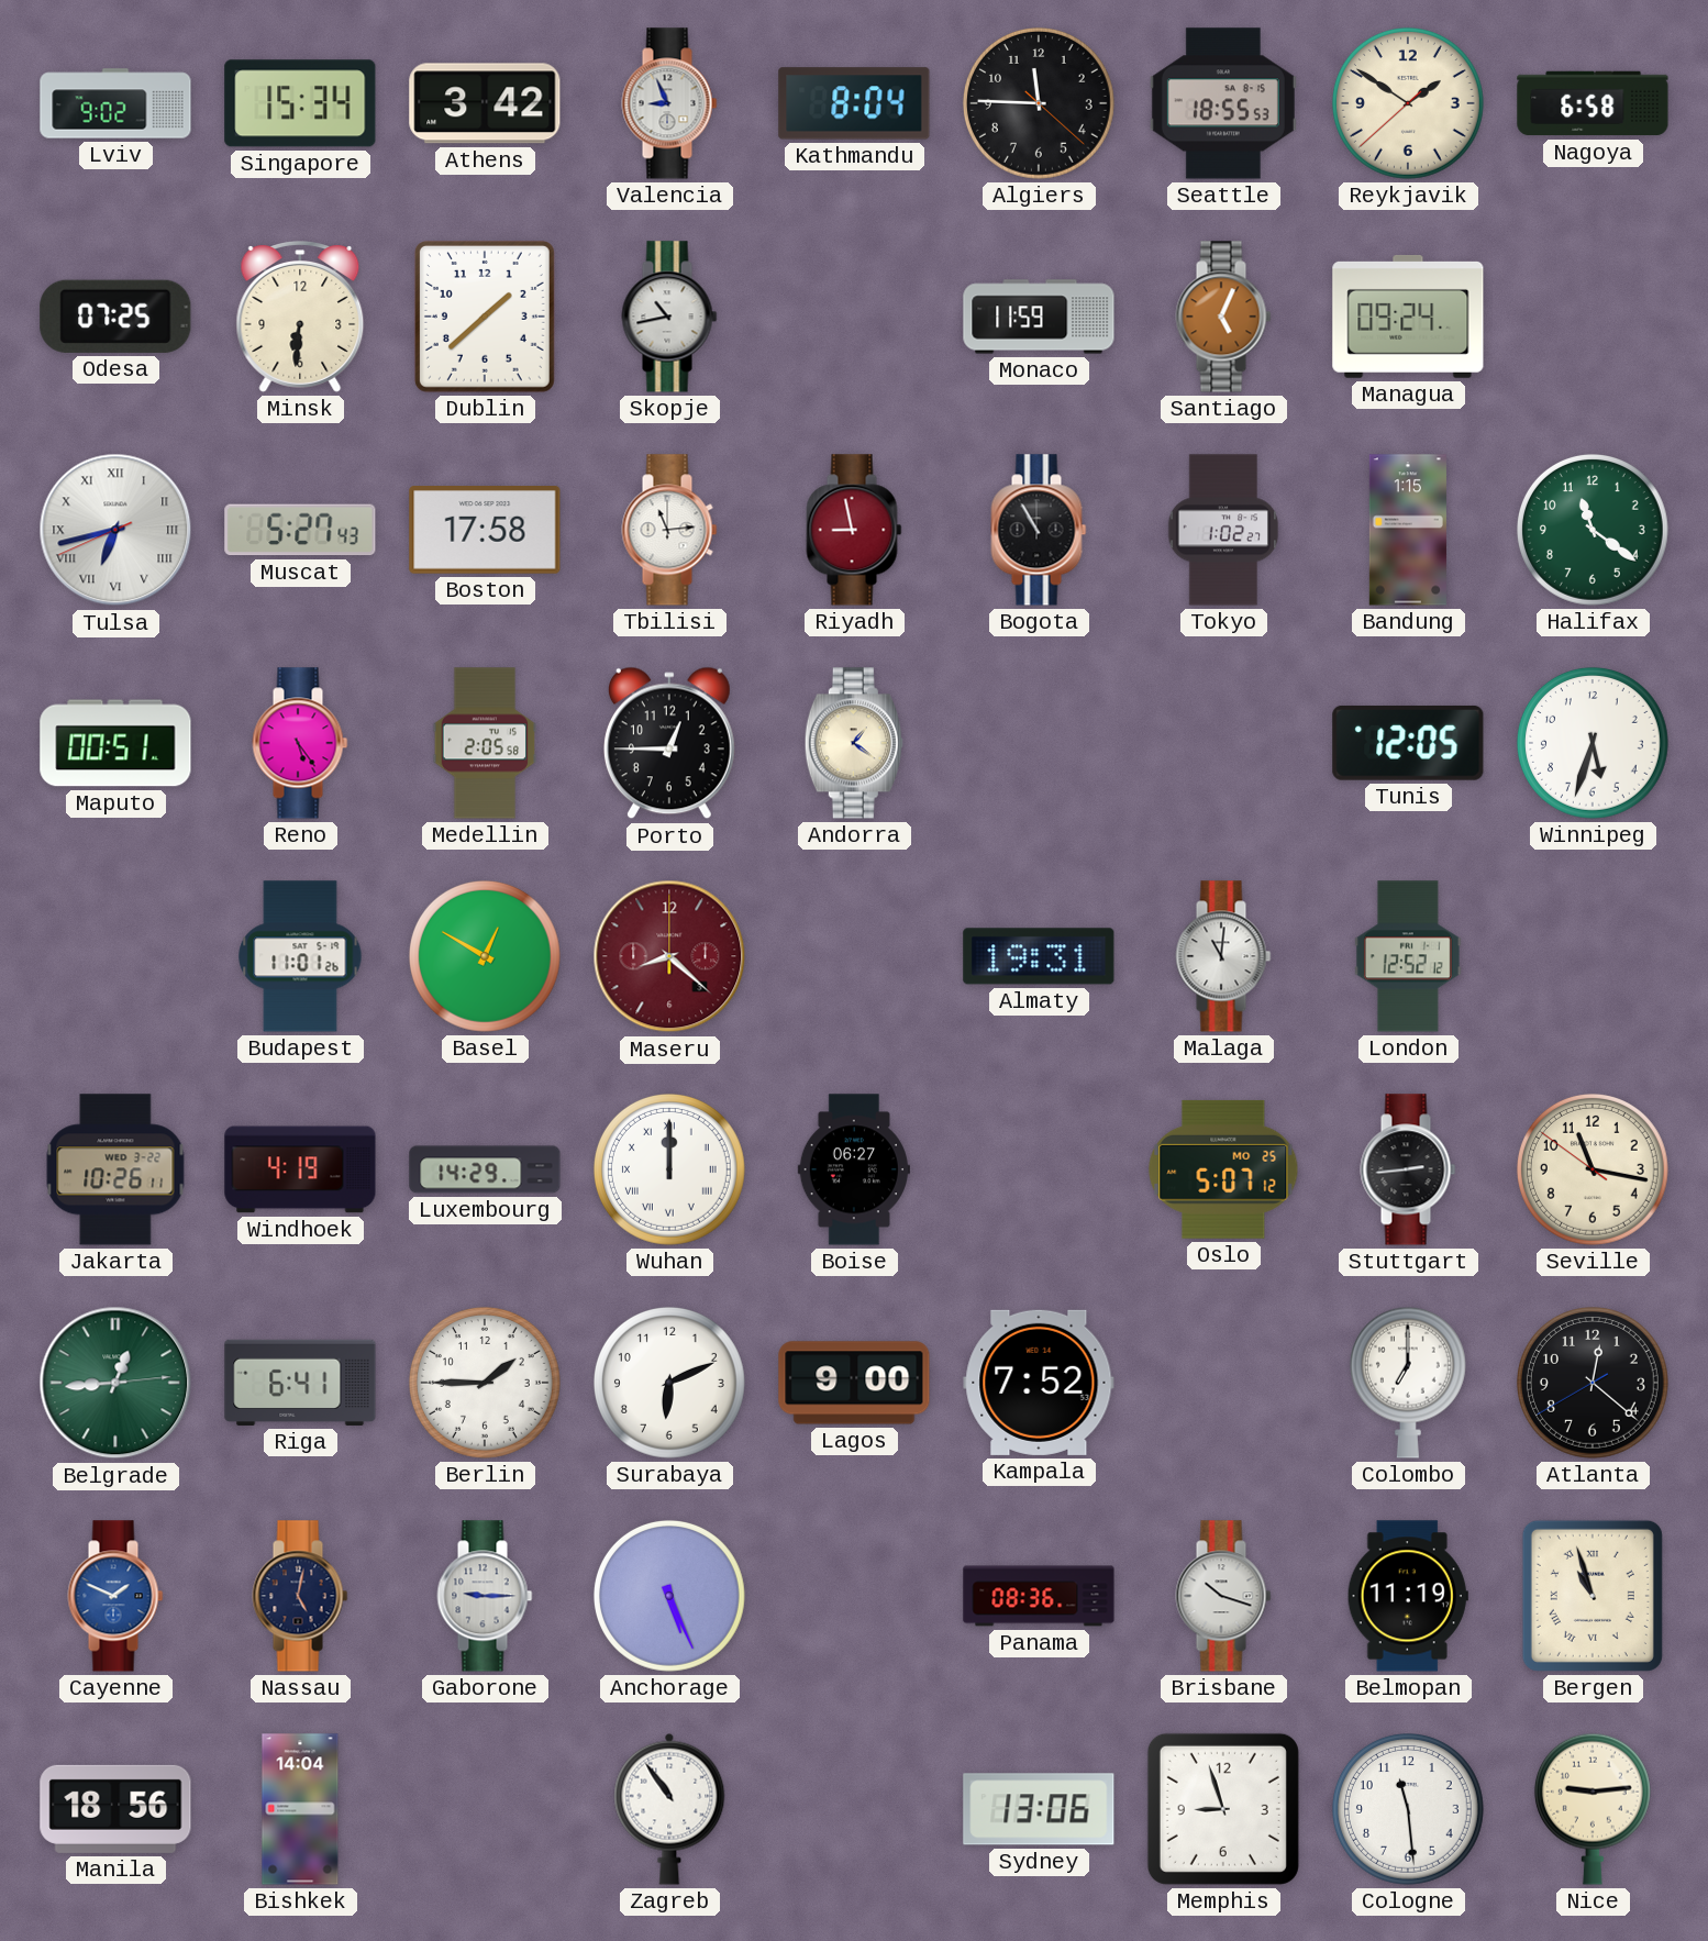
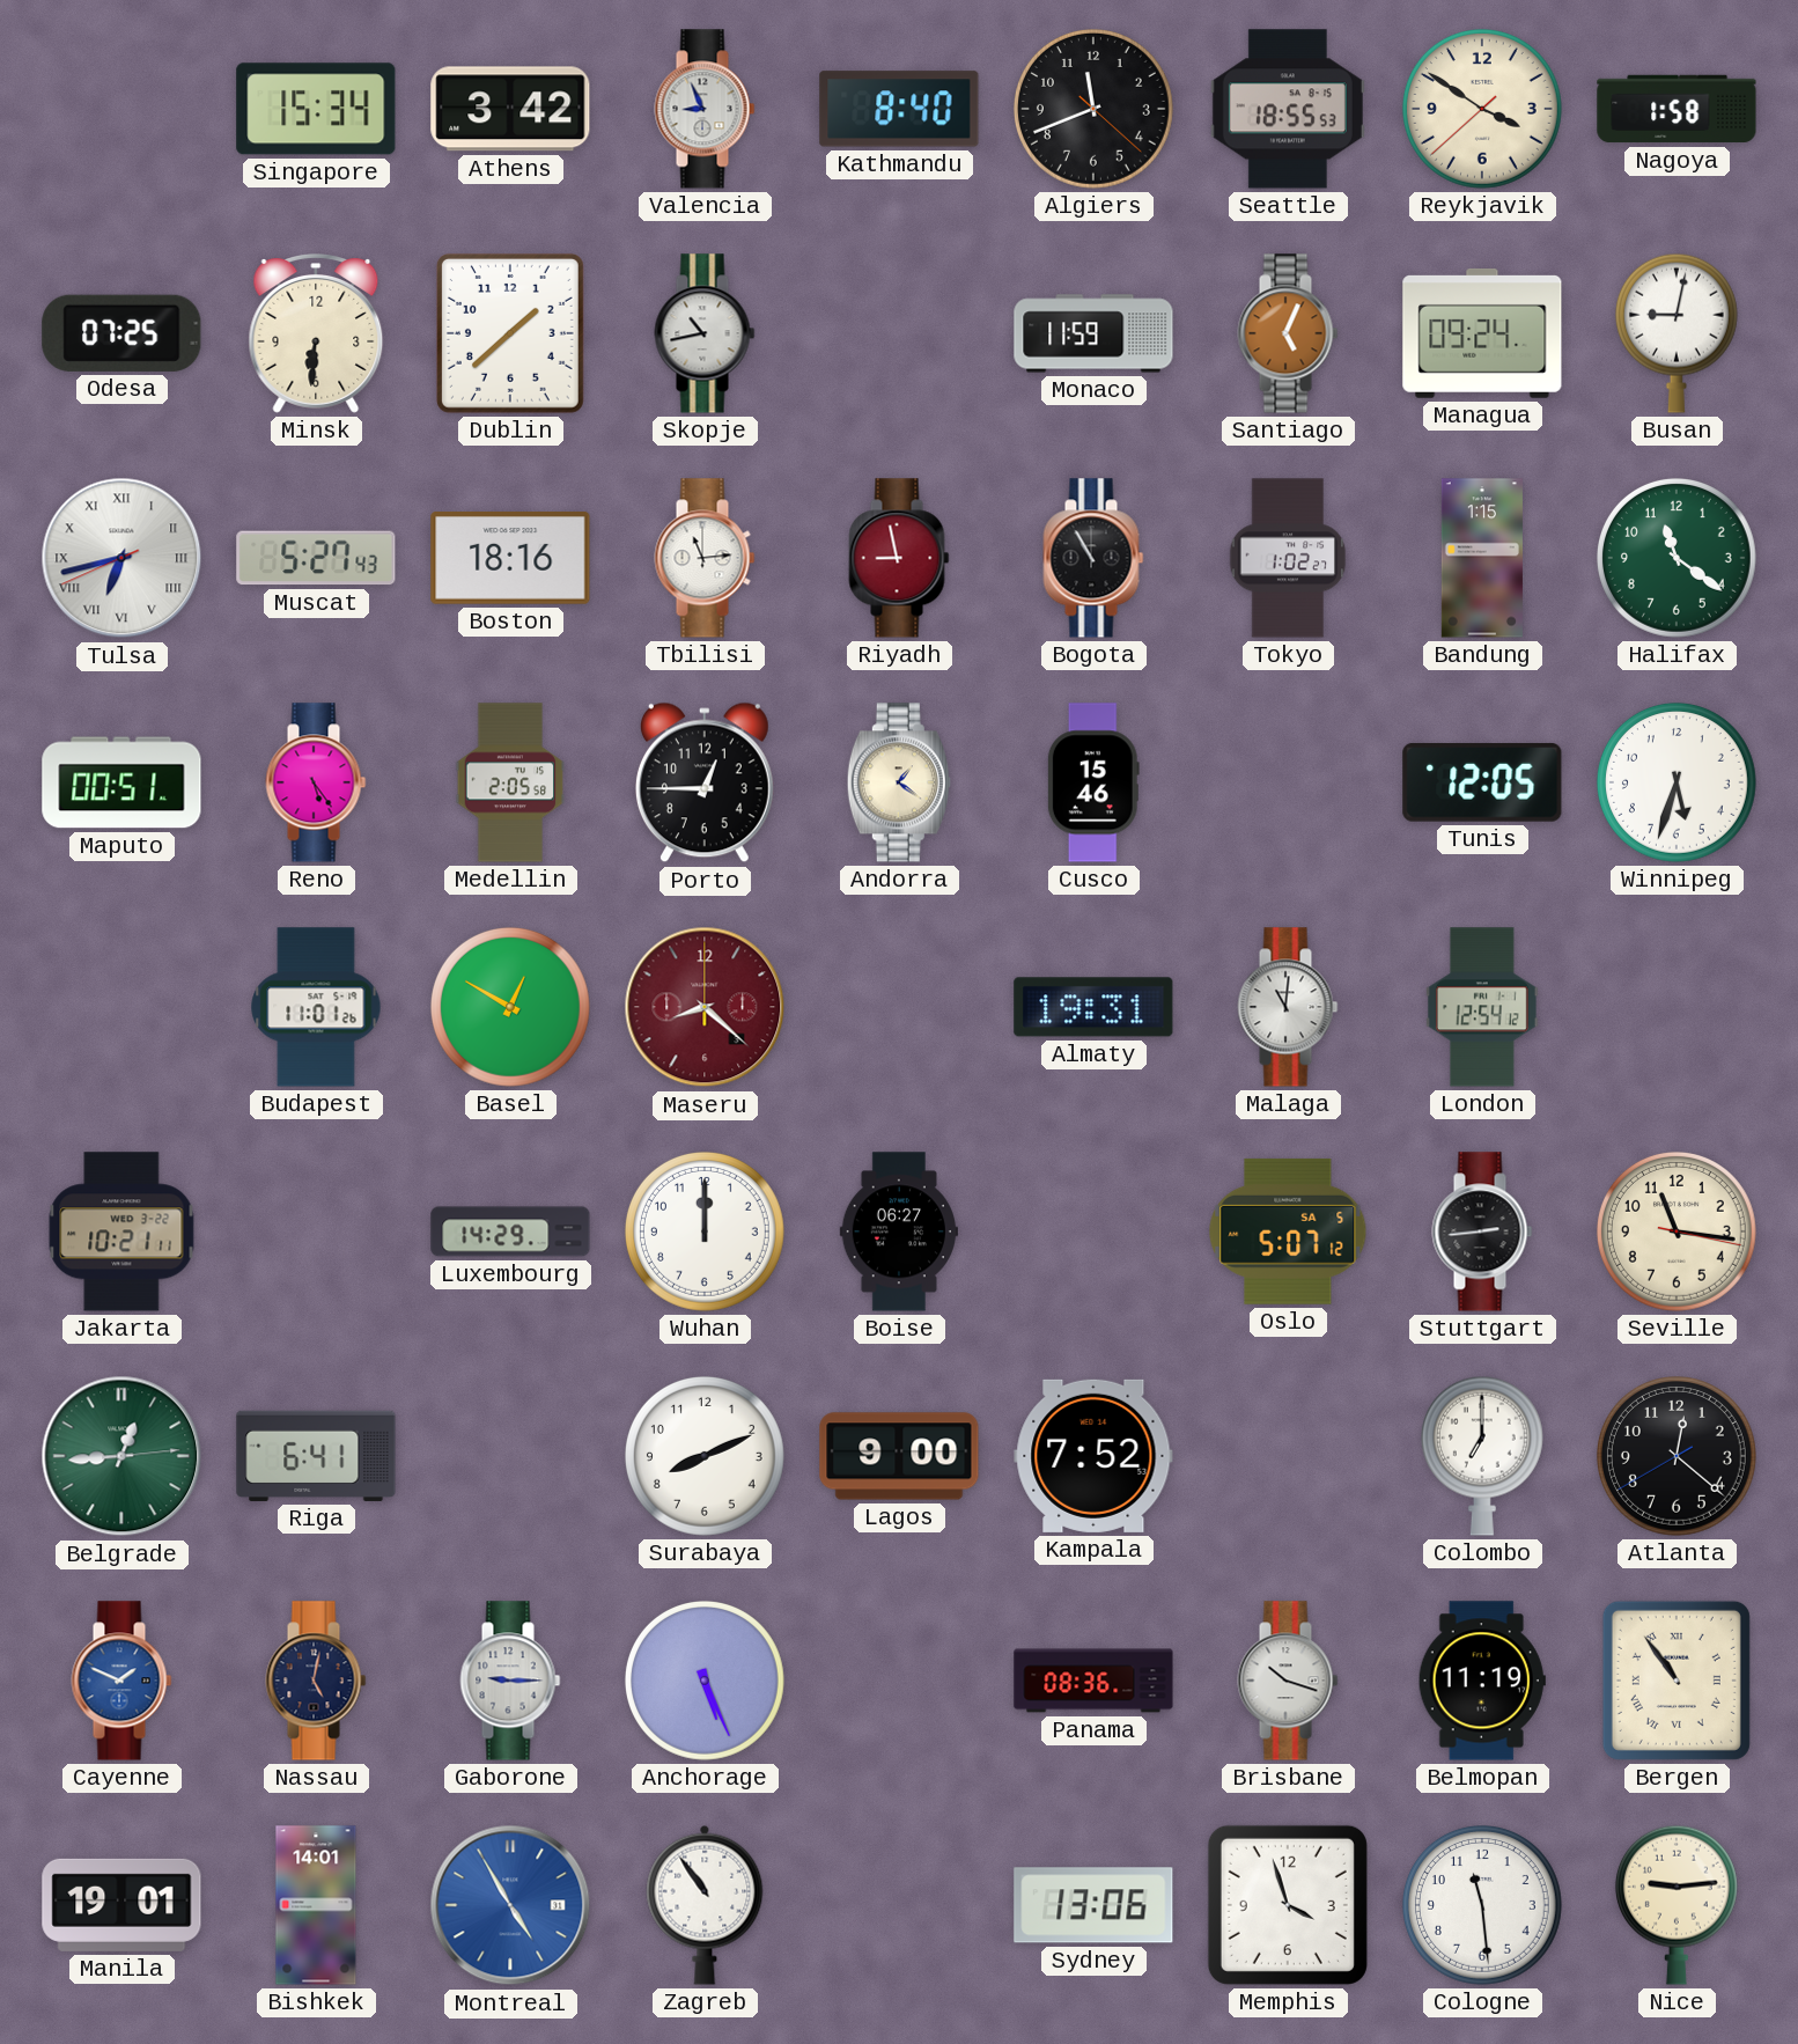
Lviv: 9:02 -> none (115, 103)
Kathmandu: 8:04 -> 8:40 (899, 109)
Algiers: 11:45 -> 11:41 (1093, 109)
Reykjavik: 1:50 -> 3:50 (1482, 109)
Nagoya: 6:58 -> 1:58 (1677, 109)
Busan: none -> 9:02 (1677, 333)
Boston: 17:58 -> 18:16 (510, 559)
Cusco: none -> 15:46 (1093, 782)
London: 12:52 -> 12:54 (1482, 1007)
Jakarta: 10:26 -> 10:21 (121, 1231)
Windhoek: 4:19 -> none (300, 1169)
Wuhan numerals: Roman -> Arabic (705, 1231)
Oslo date: MO 25 -> SA 5 (1288, 1231)
Seville: 11:16:51 -> 11:16:17 (1677, 1231)
Berlin: 1:45 -> none (485, 1383)
Surabaya: 6:11 -> 8:11 (705, 1456)
Bergen: 10:57 -> 10:54 (1677, 1681)
Manila: 18:56 -> 19:01 (121, 1905)
Bishkek: 14:04 -> 14:01 (316, 1905)
Montreal: none -> 4:55 (510, 1905)
Memphis: 8:57 -> 3:57 (1288, 1905)
